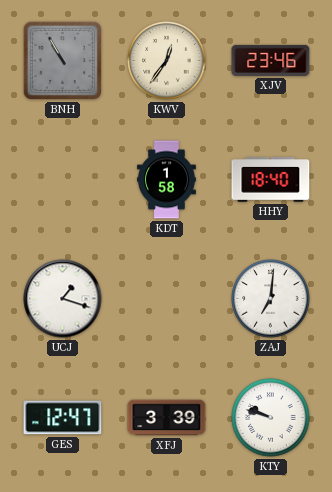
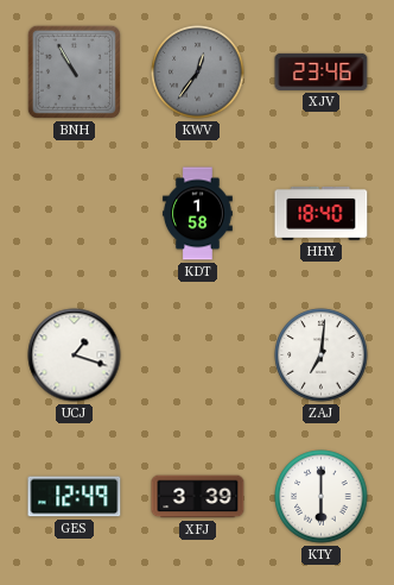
KWV dial: cream -> grey (198, 73)
GES: 12:47 -> 12:49 (75, 497)
KTY: 9:48 -> 6:00 (322, 497)
